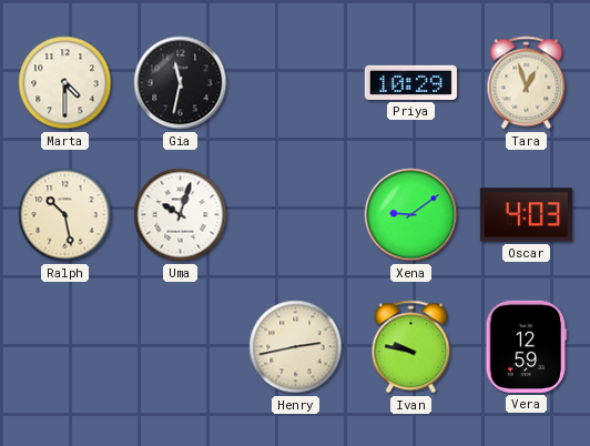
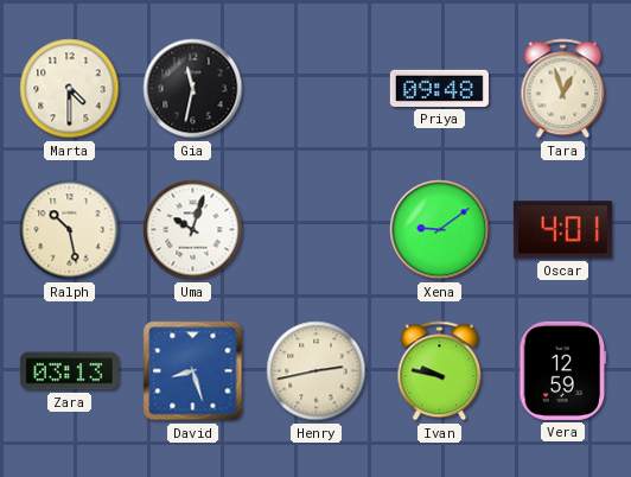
Priya: 10:29 -> 09:48 (439, 88)
Oscar: 4:03 -> 4:01 (562, 230)
Zara: none -> 03:13 (69, 371)
David: none -> 8:27 (193, 371)
